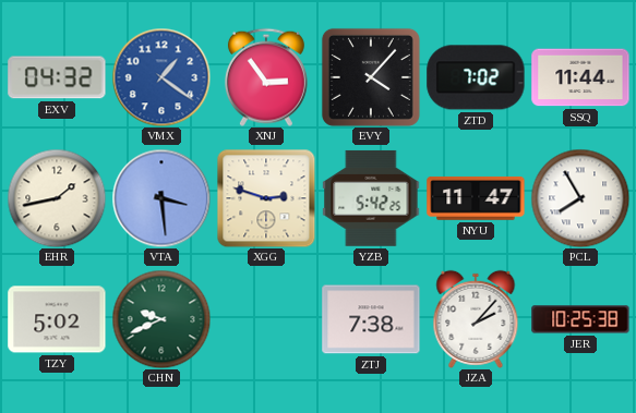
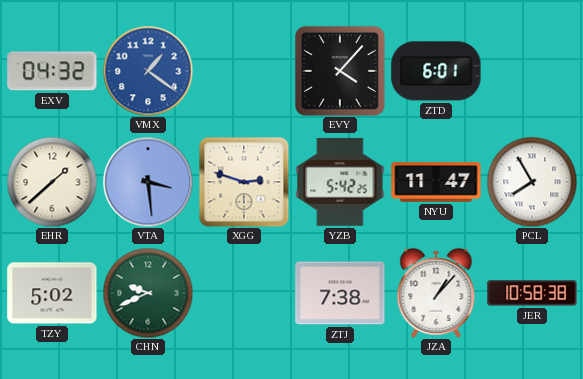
XNJ: 2:54 -> none (266, 77)
ZTD: 7:02 -> 6:01 (436, 71)
SSQ: 11:44 -> none (580, 77)
EHR: 1:43 -> 1:38 (52, 182)
JZA: 2:07 -> 1:07 (436, 293)
JER: 10:25 -> 10:58 (532, 293)
